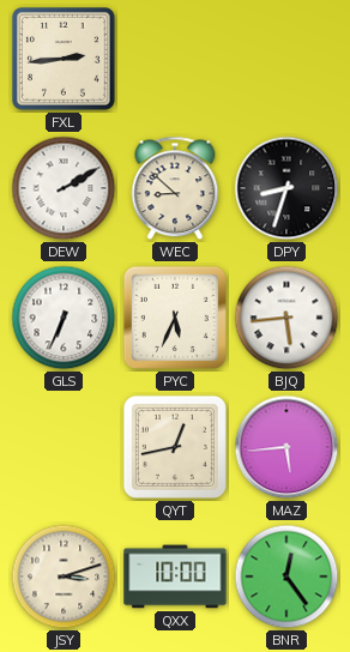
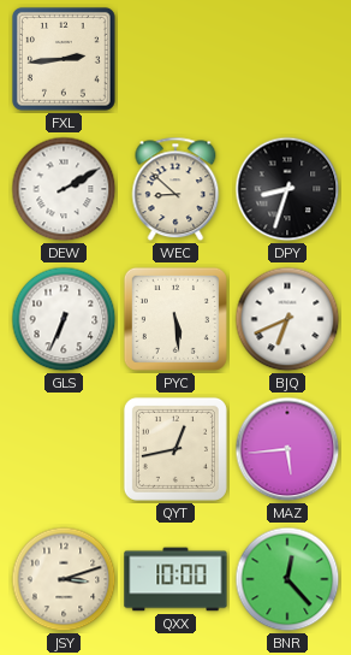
PYC: 5:34 -> 5:29 (175, 319)
BJQ: 5:44 -> 6:41 (287, 319)
BNR: 12:24 -> 12:23 (287, 579)
